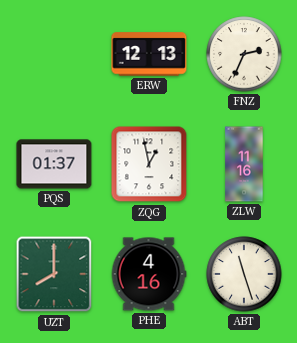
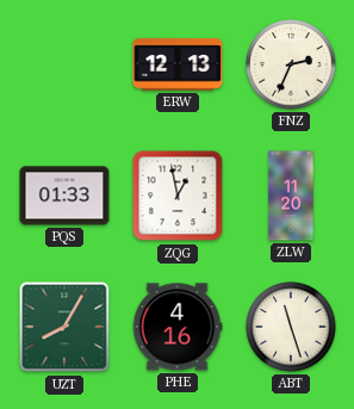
PQS: 01:37 -> 01:33 (64, 196)
ZLW: 11:16 -> 11:20 (291, 196)
UZT: 8:00 -> 8:05 (64, 327)
